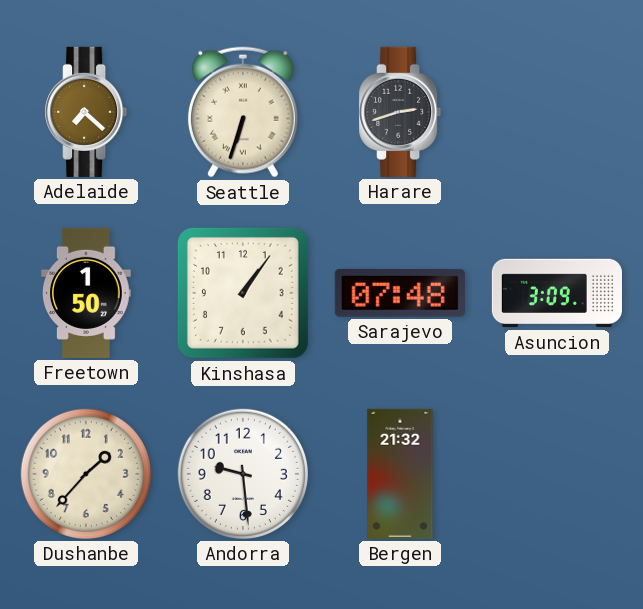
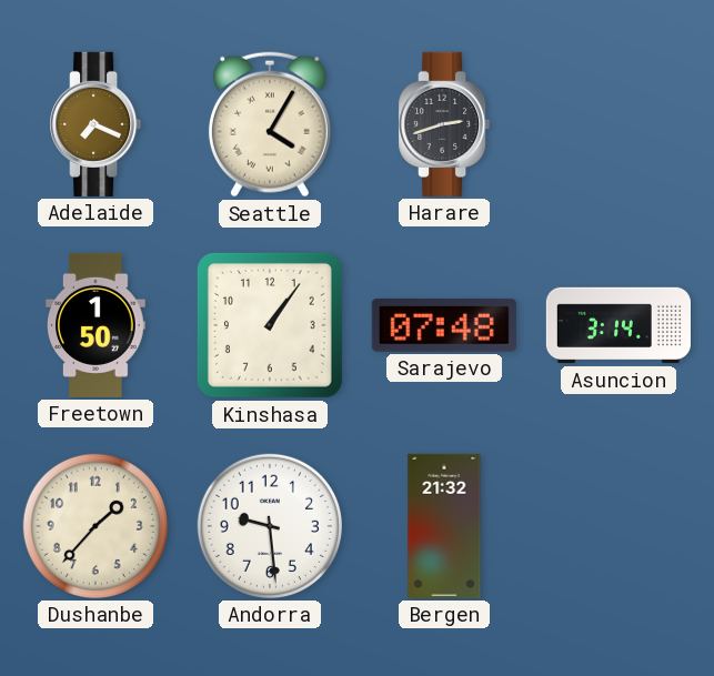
Adelaide: 7:22 -> 7:19 (95, 124)
Seattle: 6:33 -> 4:05 (270, 124)
Asuncion: 3:09 -> 3:14 (619, 325)
